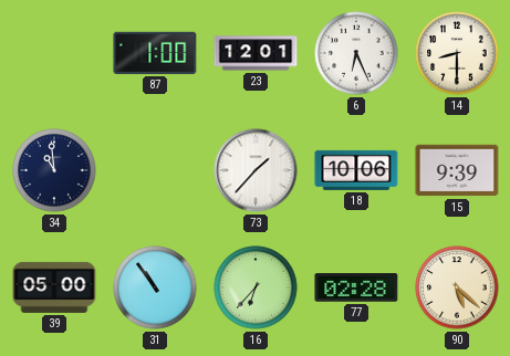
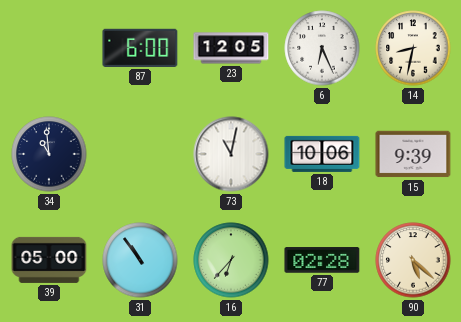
87: 1:00 -> 6:00 (140, 48)
23: 12:01 -> 12:05 (231, 48)
14: 8:30 -> 8:32 (413, 48)
73: 1:37 -> 11:02 (231, 154)
